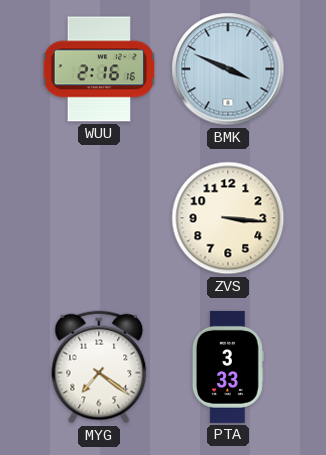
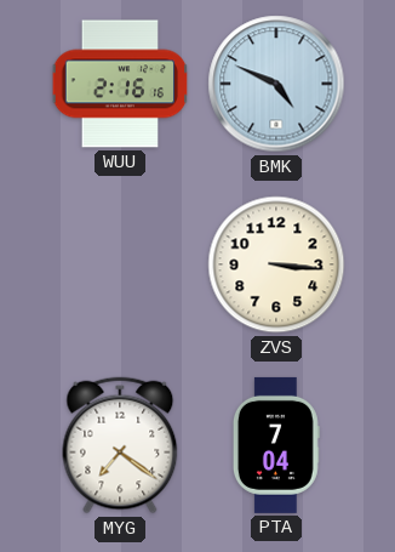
BMK: 3:49 -> 4:49 (276, 84)
PTA: 3:33 -> 7:04 (276, 445)
